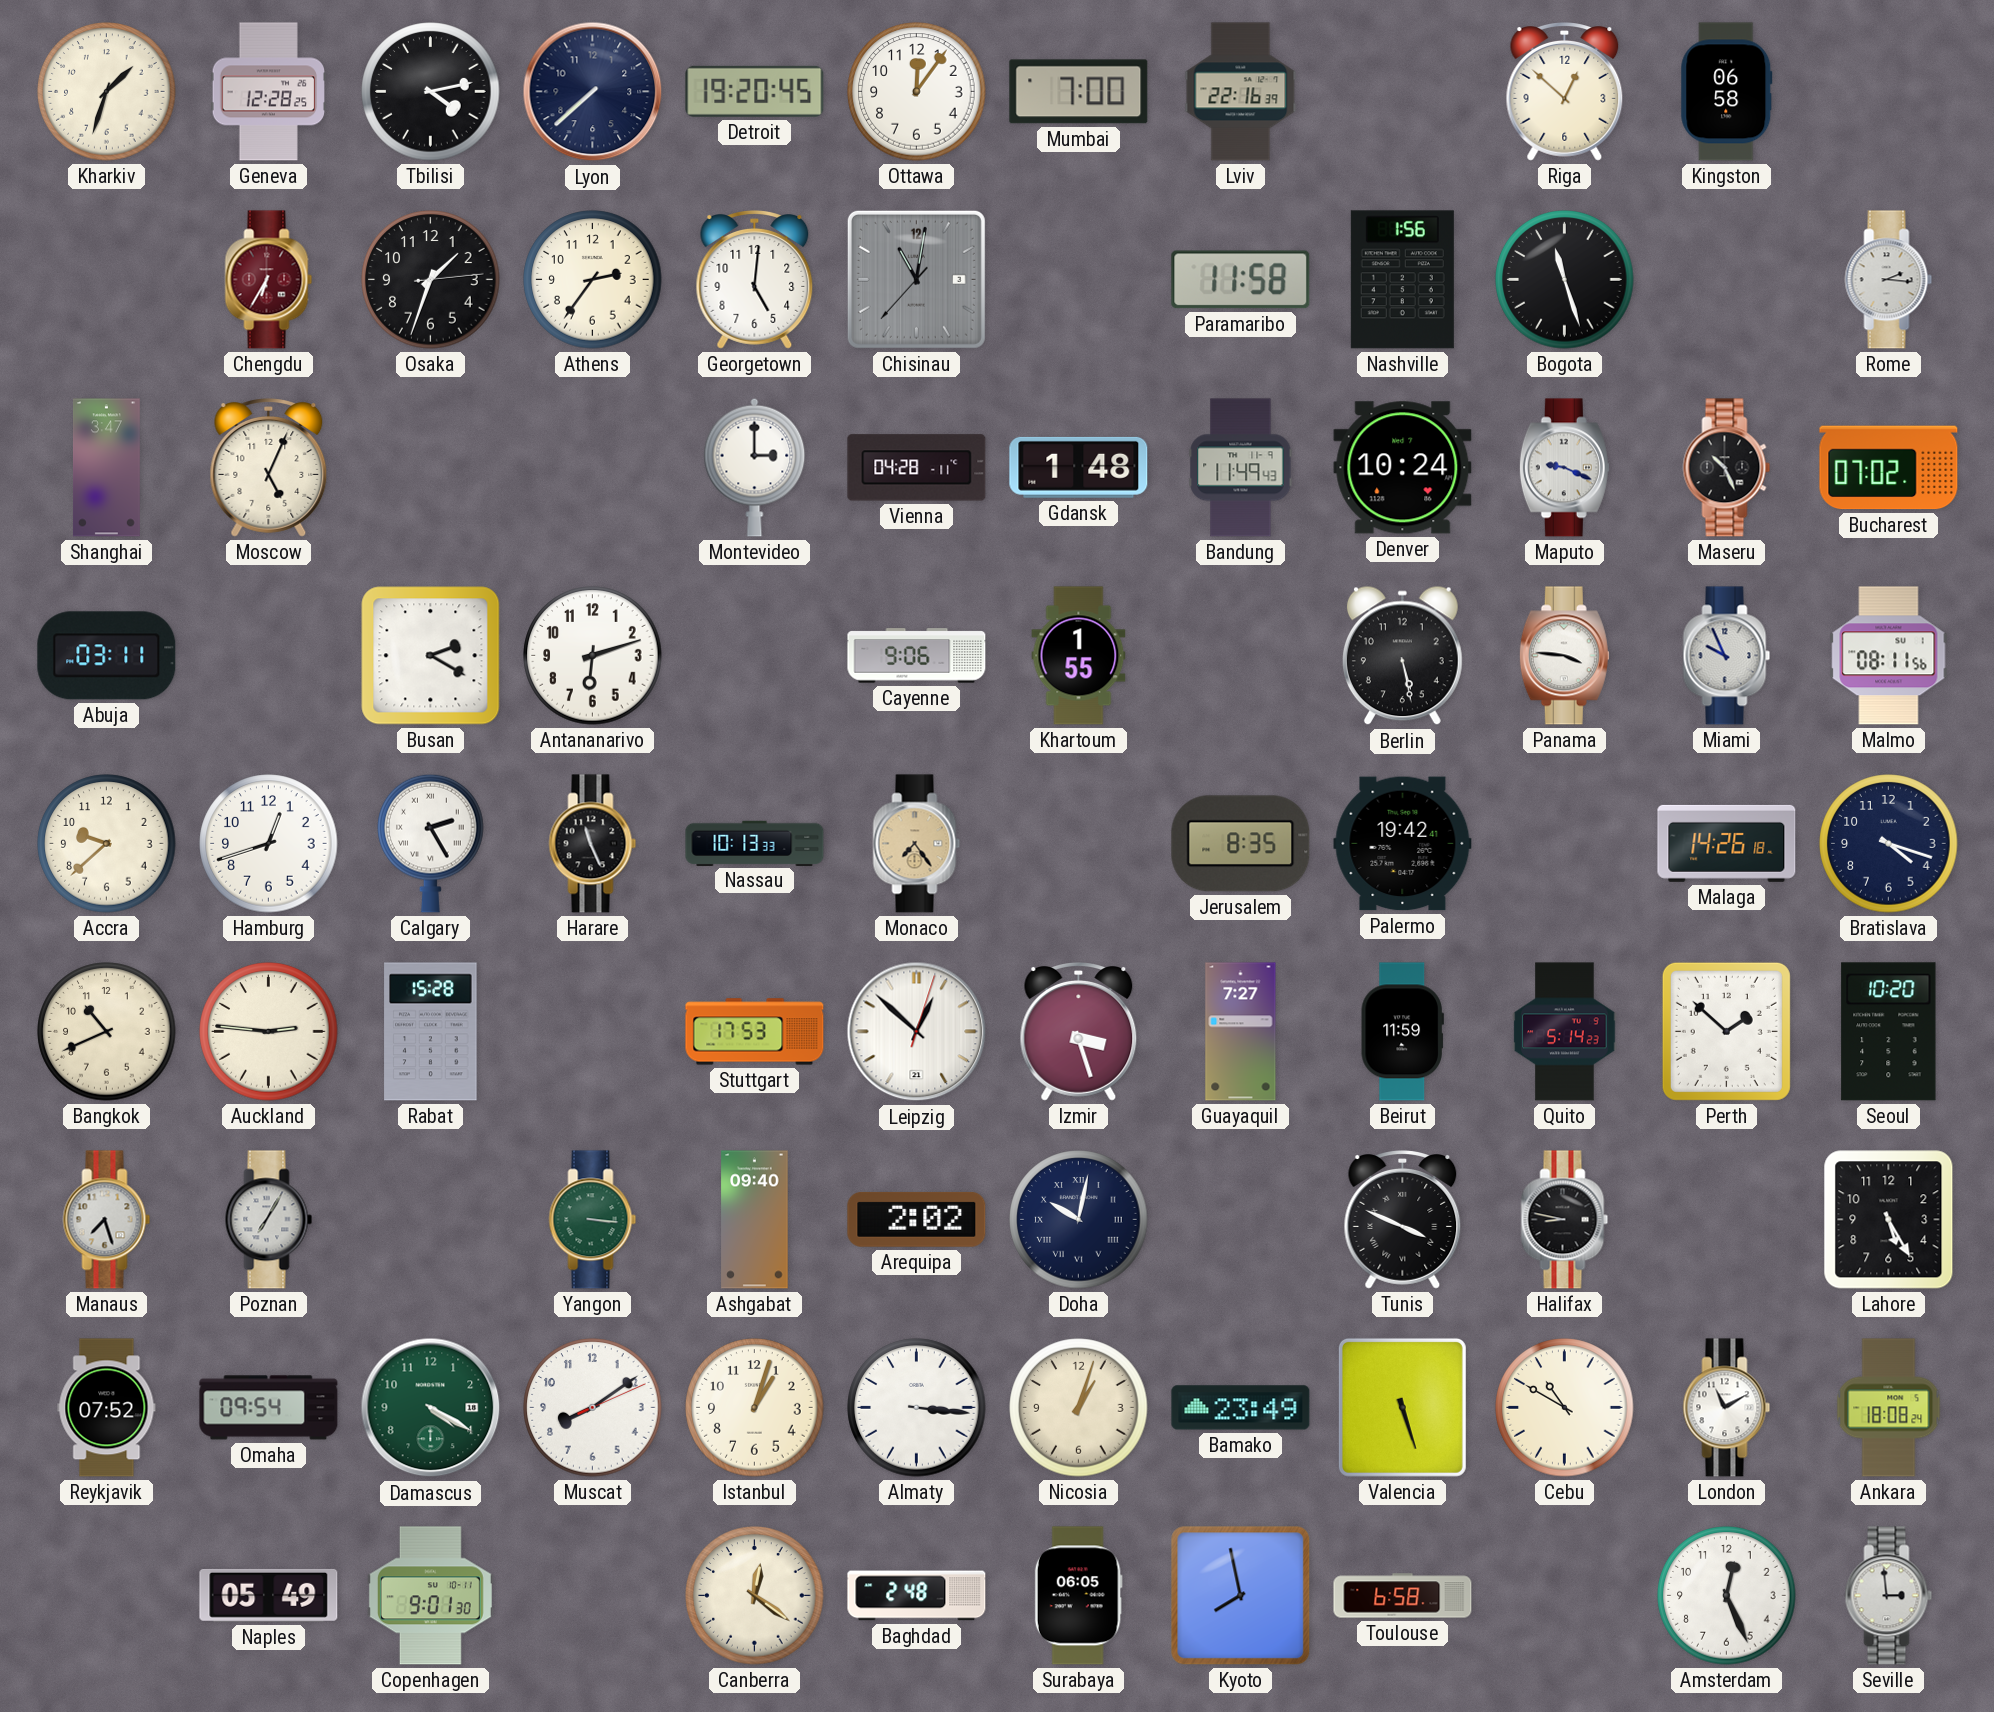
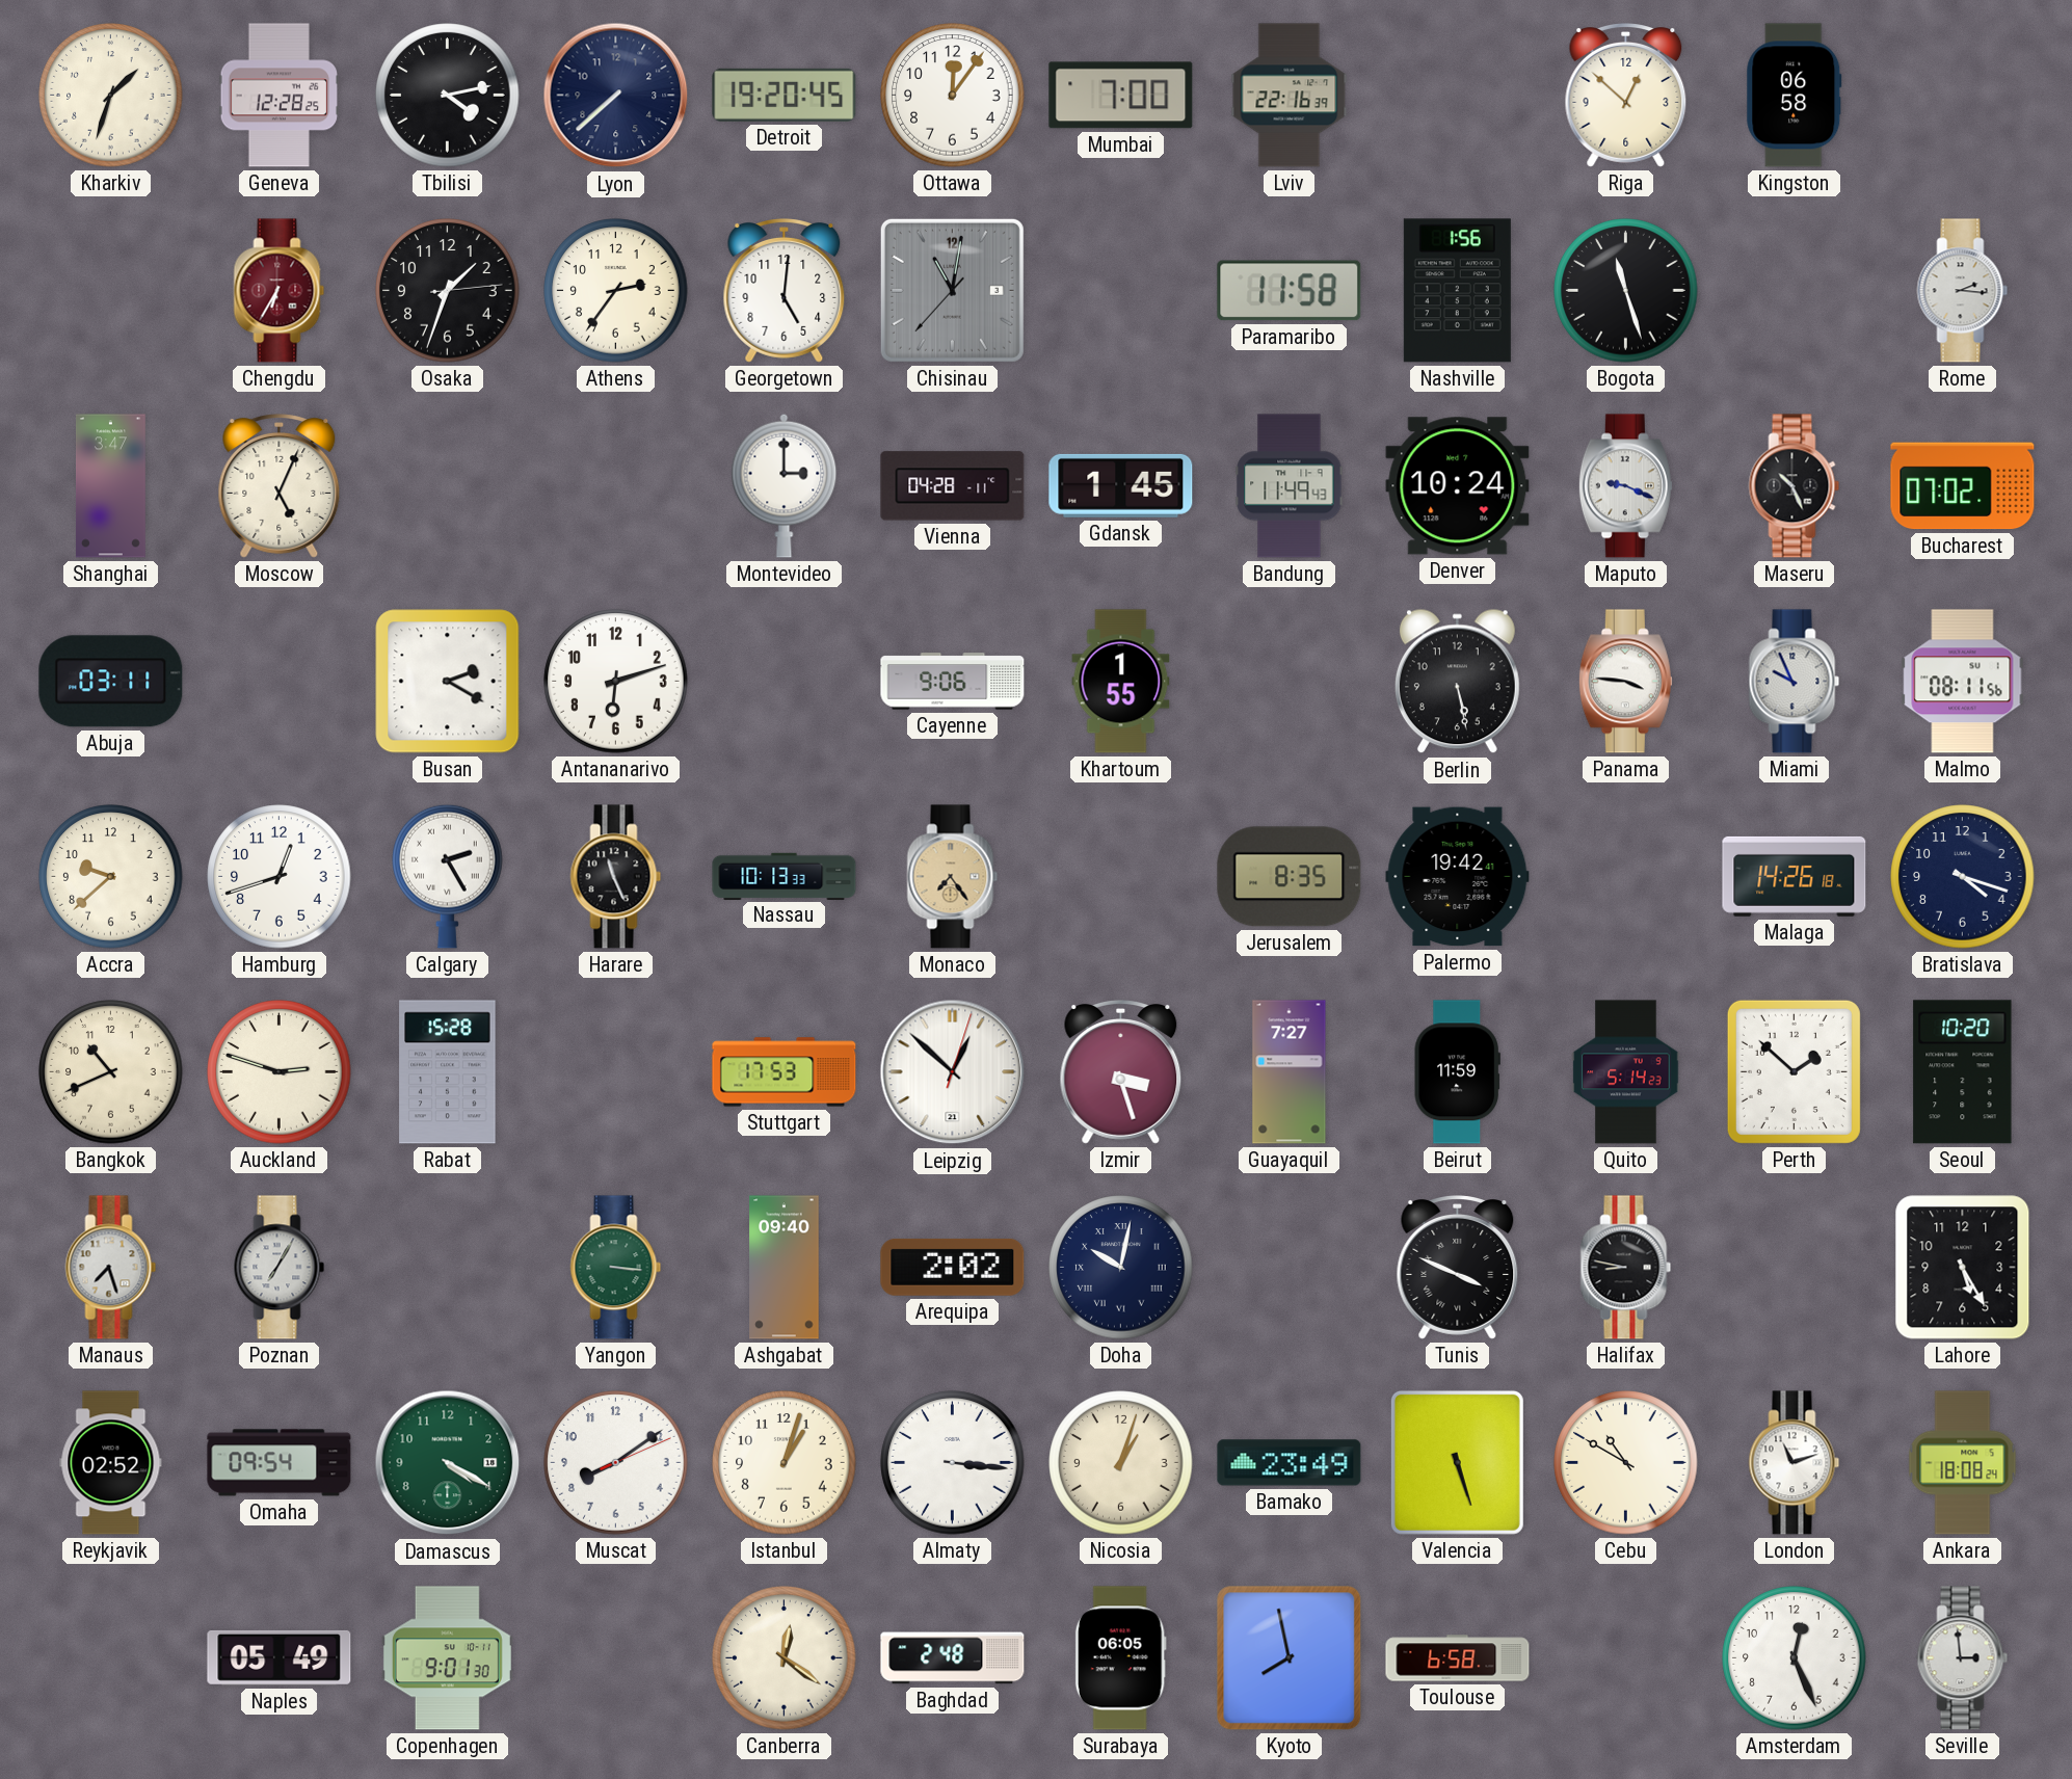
Gdansk: 1:48 -> 1:45 (1121, 485)
Auckland: 2:46 -> 2:48 (280, 1072)
Reykjavik: 07:52 -> 02:52 (111, 1463)
London: 11:10 -> 11:12 (1795, 1463)
